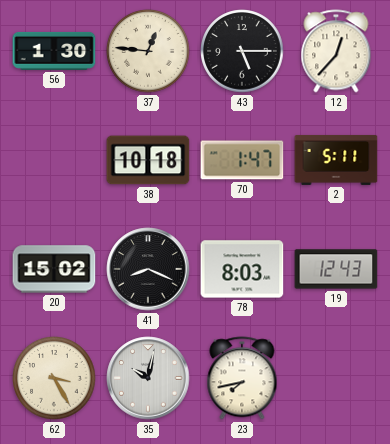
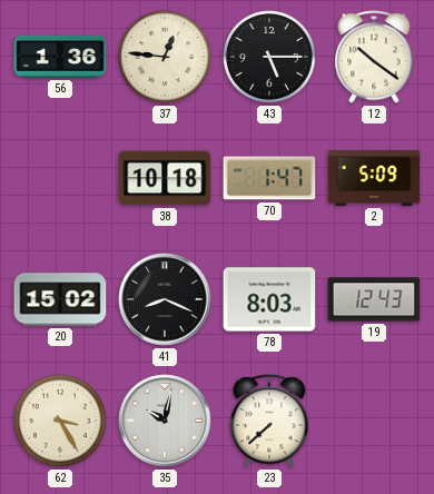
56: 1:30 -> 1:36 (60, 57)
12: 12:37 -> 10:21 (374, 57)
2: 5:11 -> 5:09 (374, 178)
23: 7:43 -> 7:38 (269, 421)
